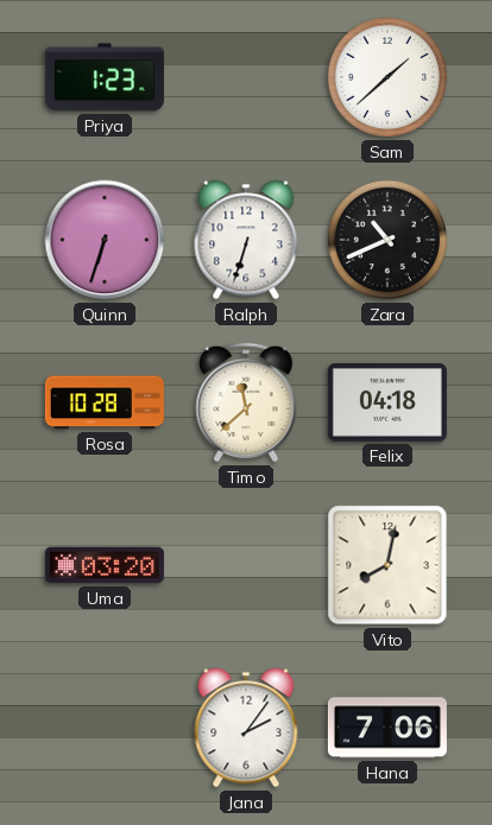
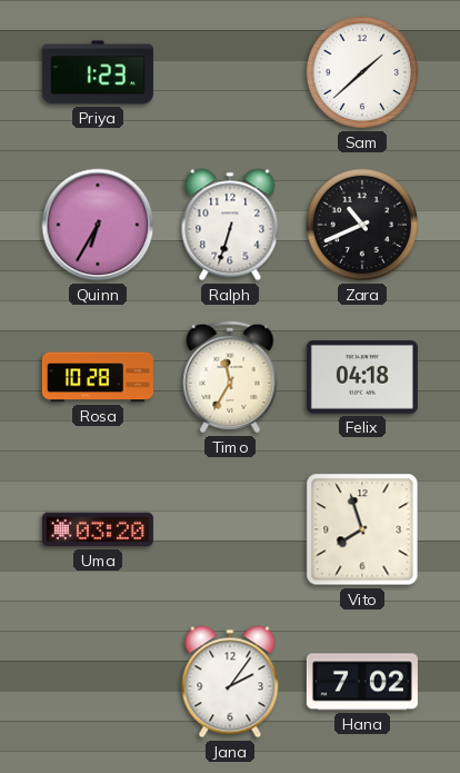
Quinn: 6:33 -> 6:35 (98, 225)
Timo: 11:38 -> 11:35 (230, 377)
Vito: 8:02 -> 7:57 (362, 529)
Hana: 7:06 -> 7:02 (362, 682)
